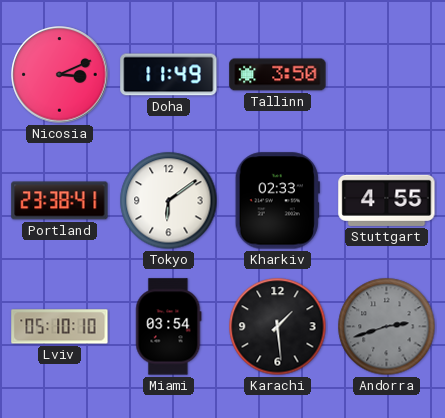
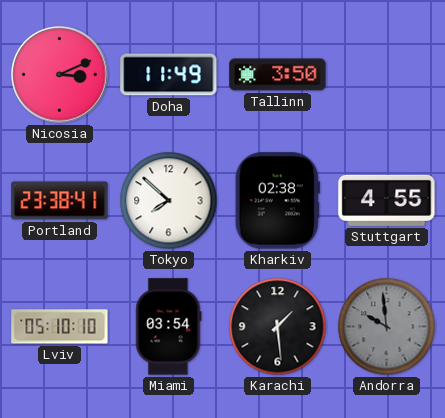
Tokyo: 6:09 -> 7:52 (169, 201)
Kharkiv: 02:33 -> 02:38 (277, 201)
Andorra: 2:42 -> 9:59 (387, 327)
